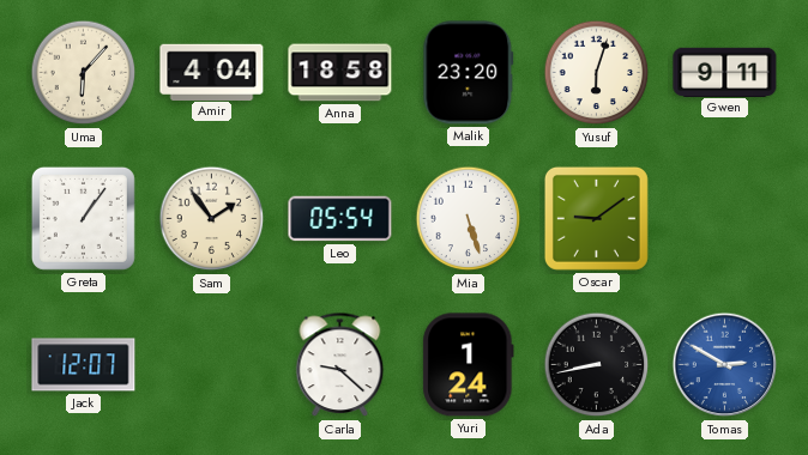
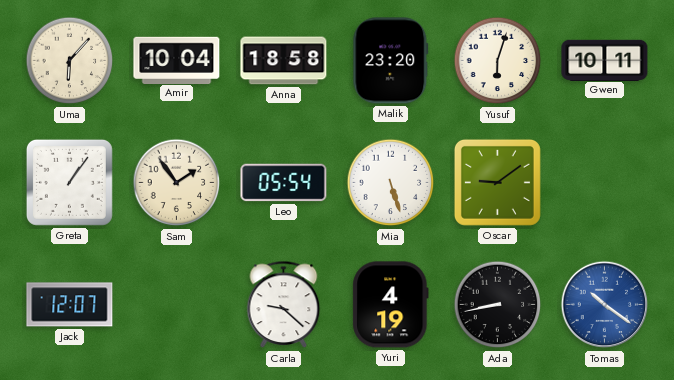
Amir: 4:04 -> 10:04 (177, 60)
Gwen: 9:11 -> 10:11 (605, 60)
Yuri: 1:24 -> 4:19 (391, 305)
Tomas: 2:50 -> 10:21 (605, 305)
